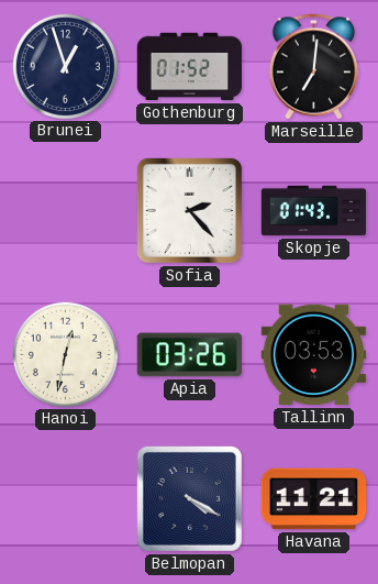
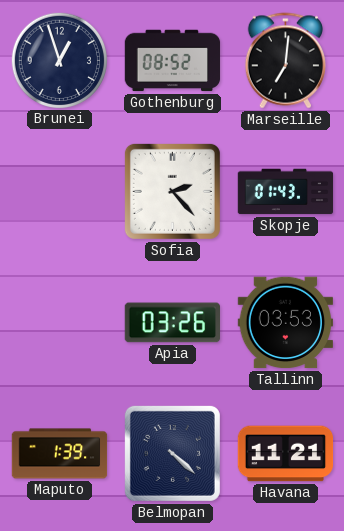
Gothenburg: 01:52 -> 08:52 (173, 61)
Hanoi: 12:32 -> none (65, 354)
Maputo: none -> 1:39 (60, 454)
Belmopan: 4:20 -> 4:22 (172, 453)
